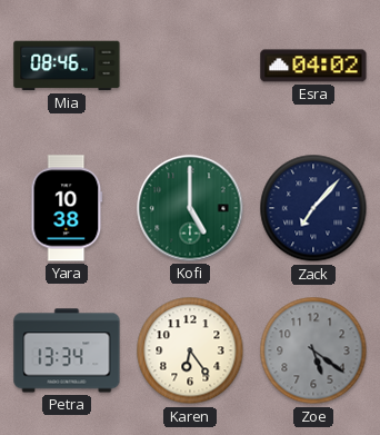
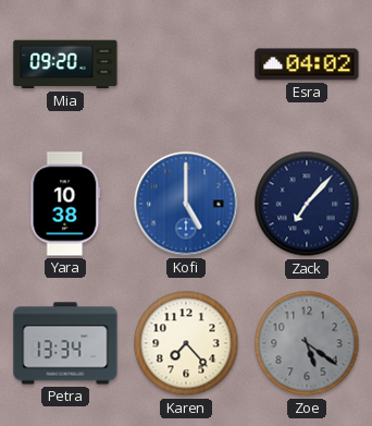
Mia: 08:46 -> 09:20 (65, 64)
Kofi dial: green -> blue (186, 204)
Karen: 6:24 -> 7:23 (186, 343)
